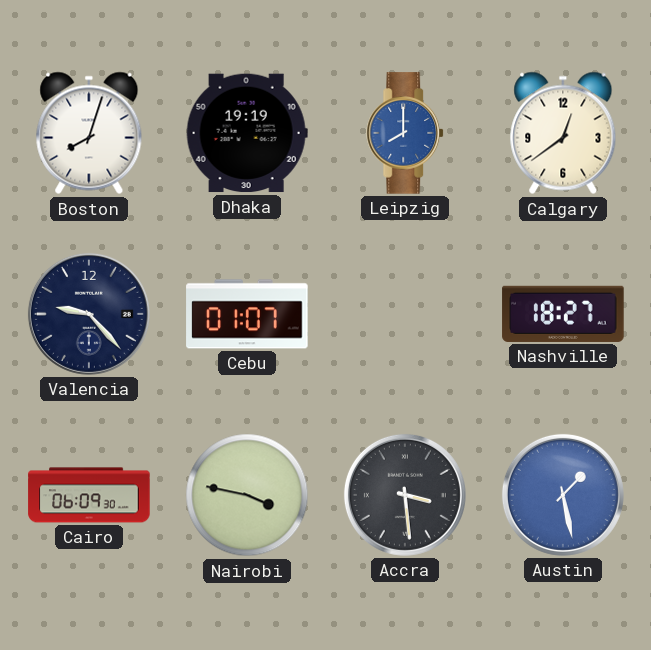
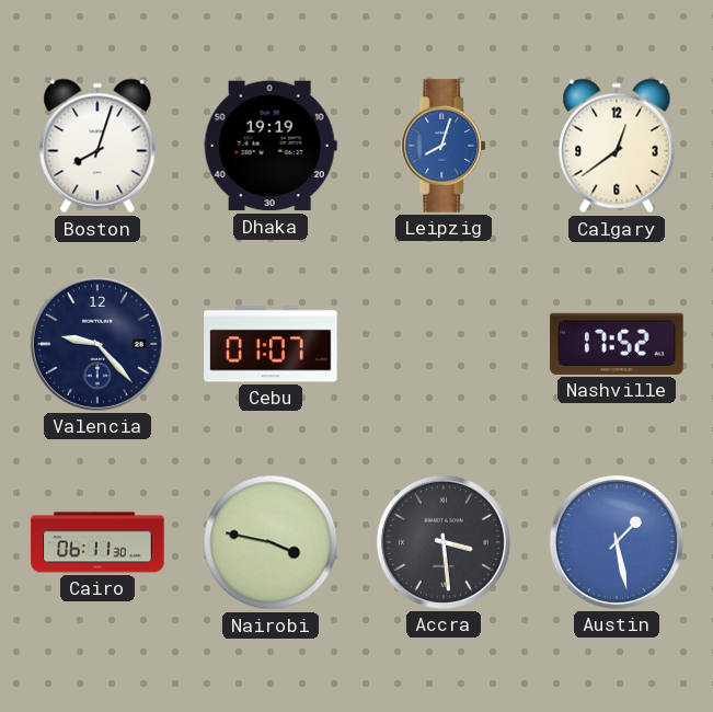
Leipzig: 8:00 -> 8:03 (445, 146)
Nashville: 18:27 -> 17:52 (617, 344)
Cairo: 06:09 -> 06:11 (97, 542)
